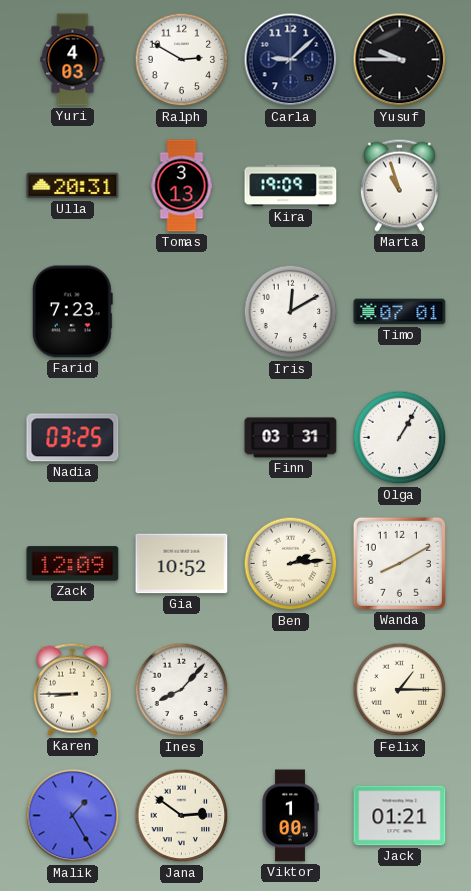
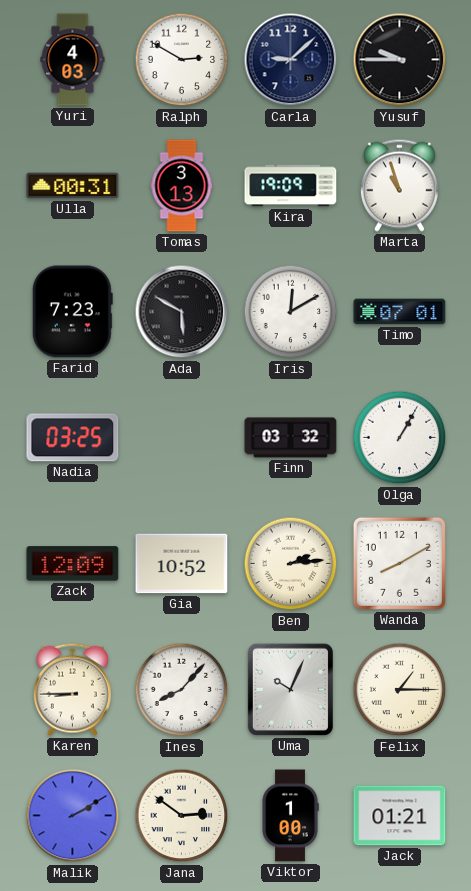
Ulla: 20:31 -> 00:31 (73, 186)
Ada: none -> 5:50 (182, 312)
Finn: 03:31 -> 03:32 (291, 438)
Uma: none -> 10:04 (290, 689)
Malik: 1:25 -> 2:10 (73, 816)
